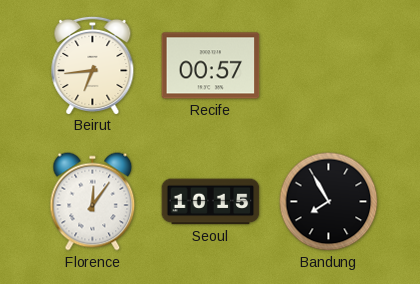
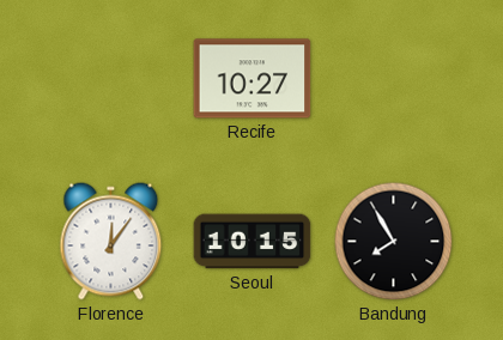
Beirut: 6:44 -> none (93, 65)
Recife: 00:57 -> 10:27 (253, 79)
